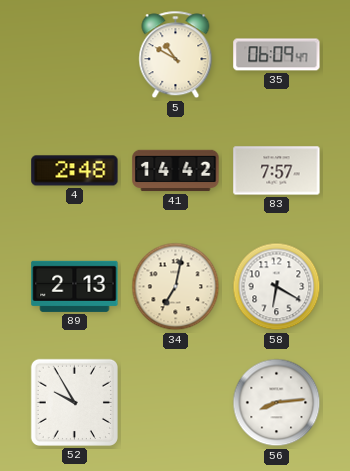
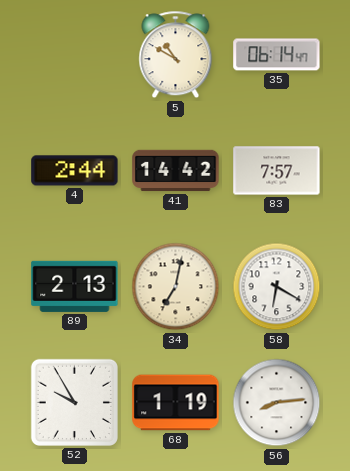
35: 06:09 -> 06:14 (277, 55)
4: 2:48 -> 2:44 (75, 171)
68: none -> 1:19 (176, 403)
